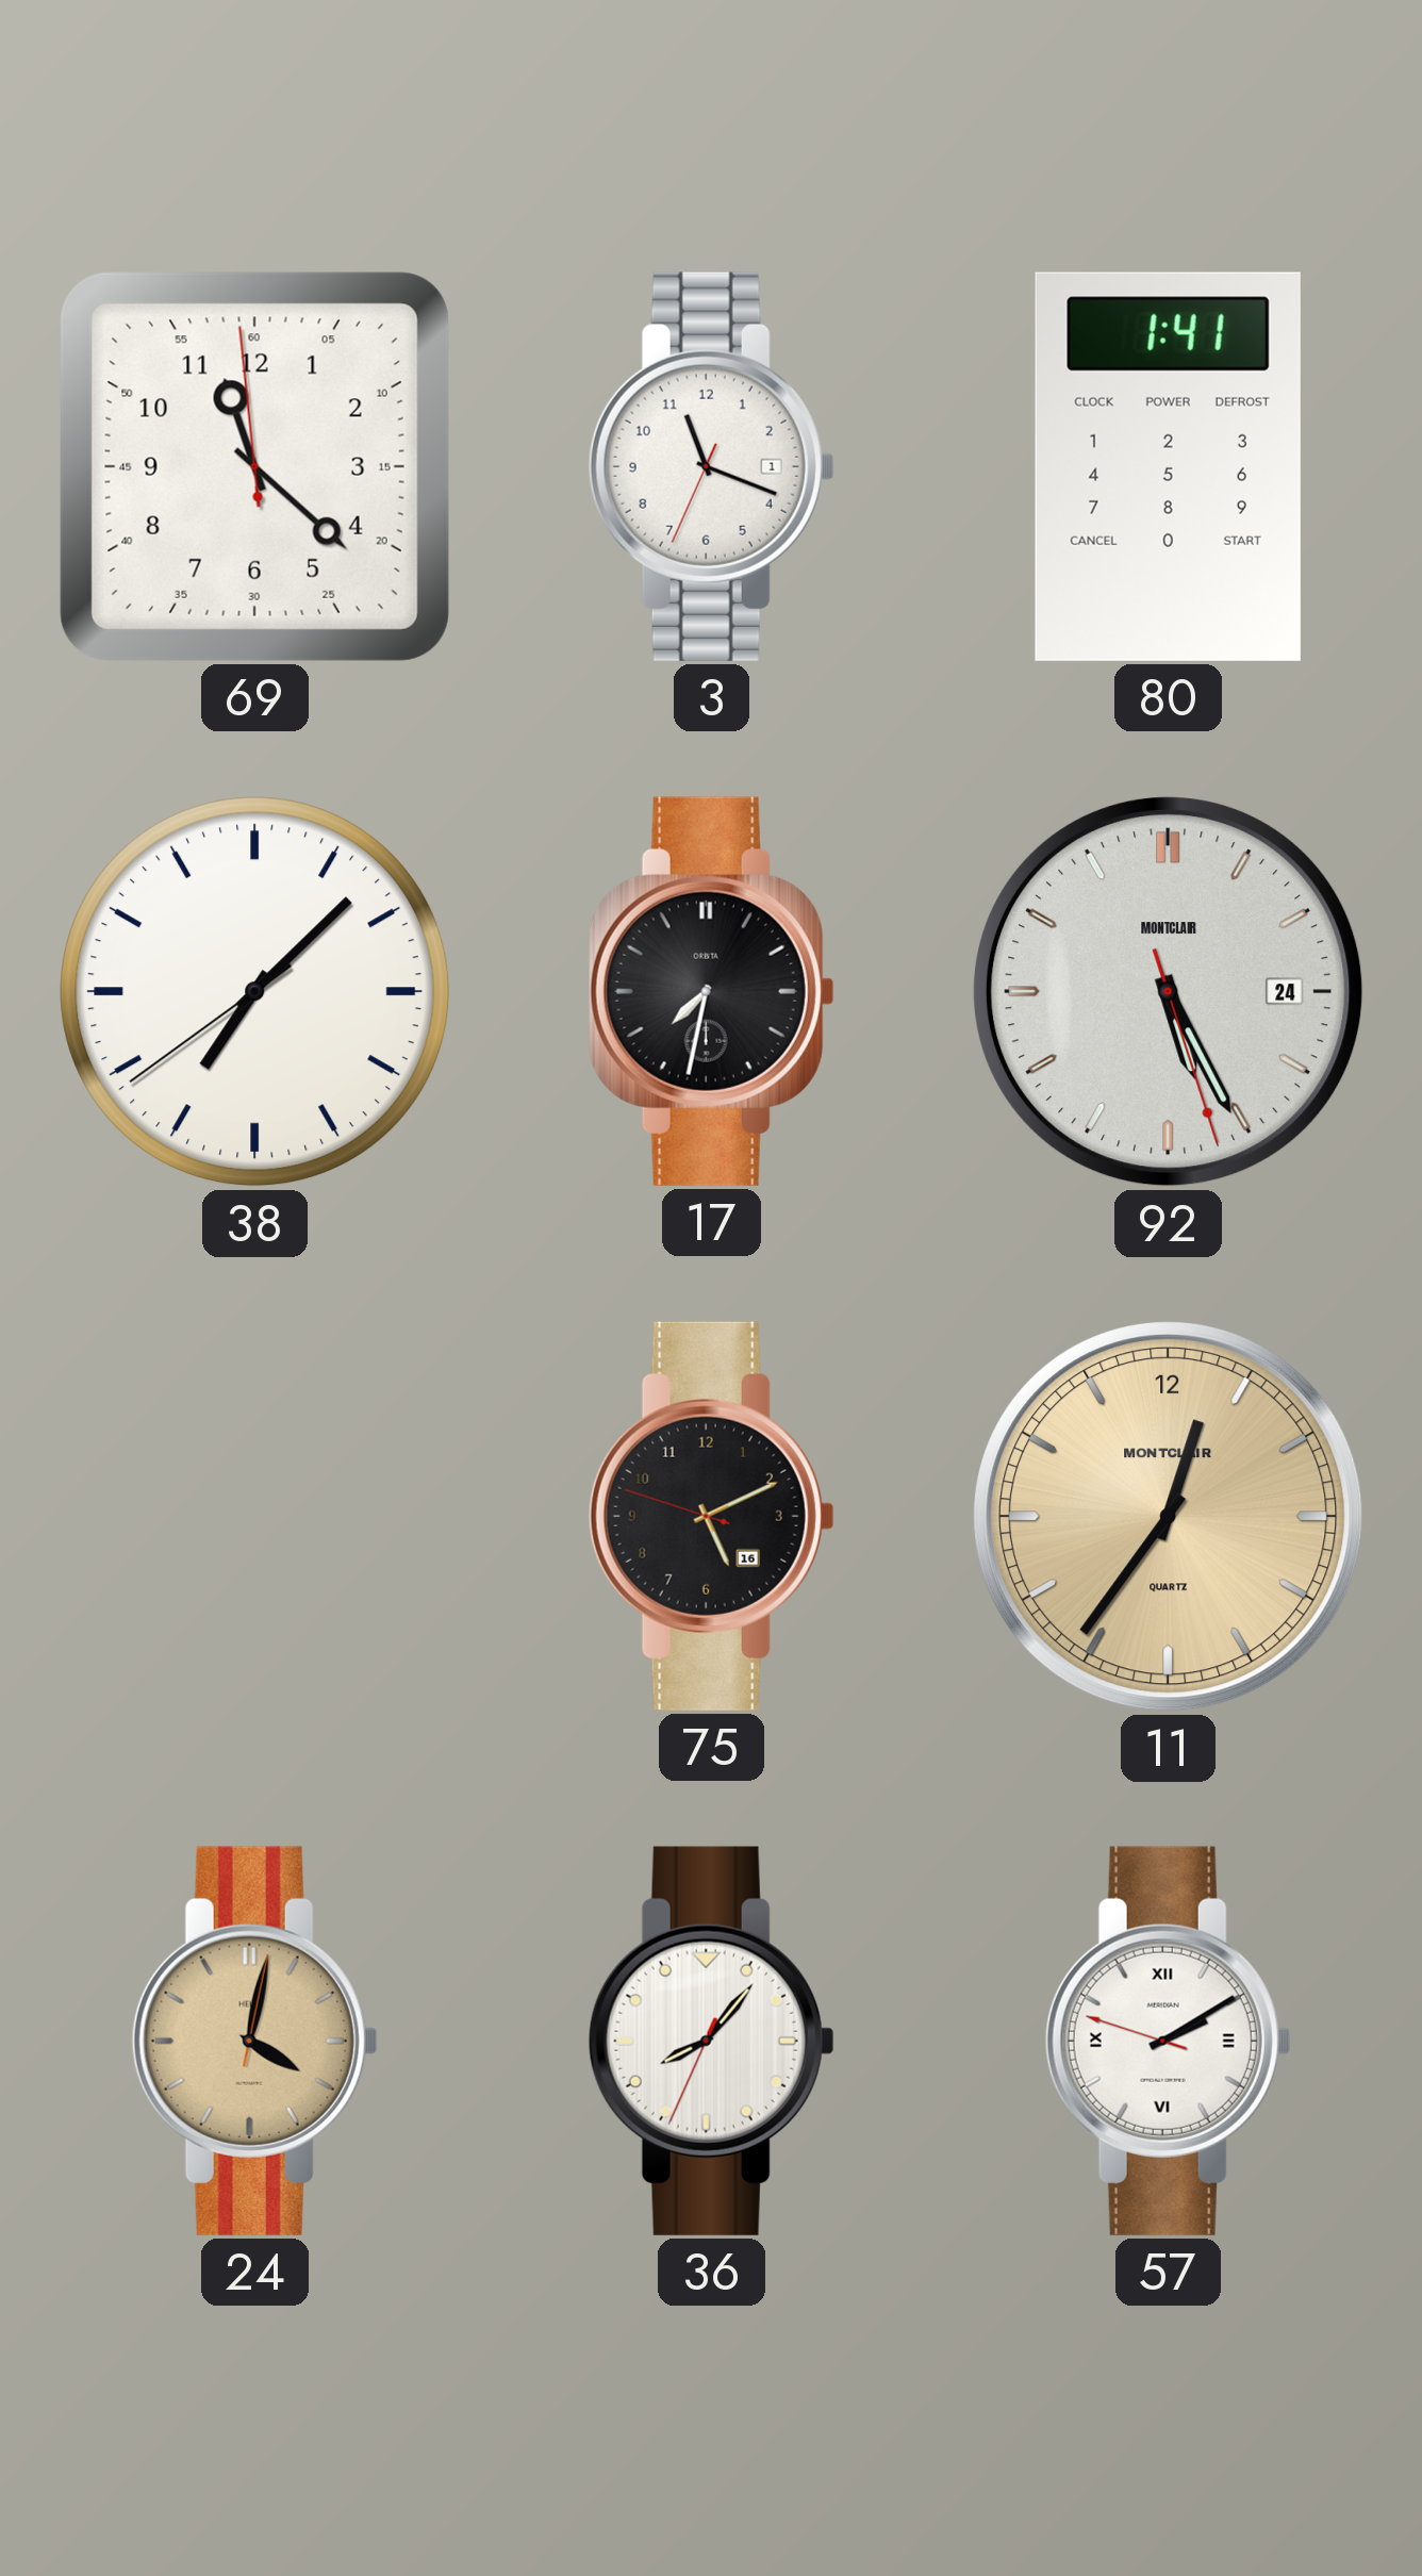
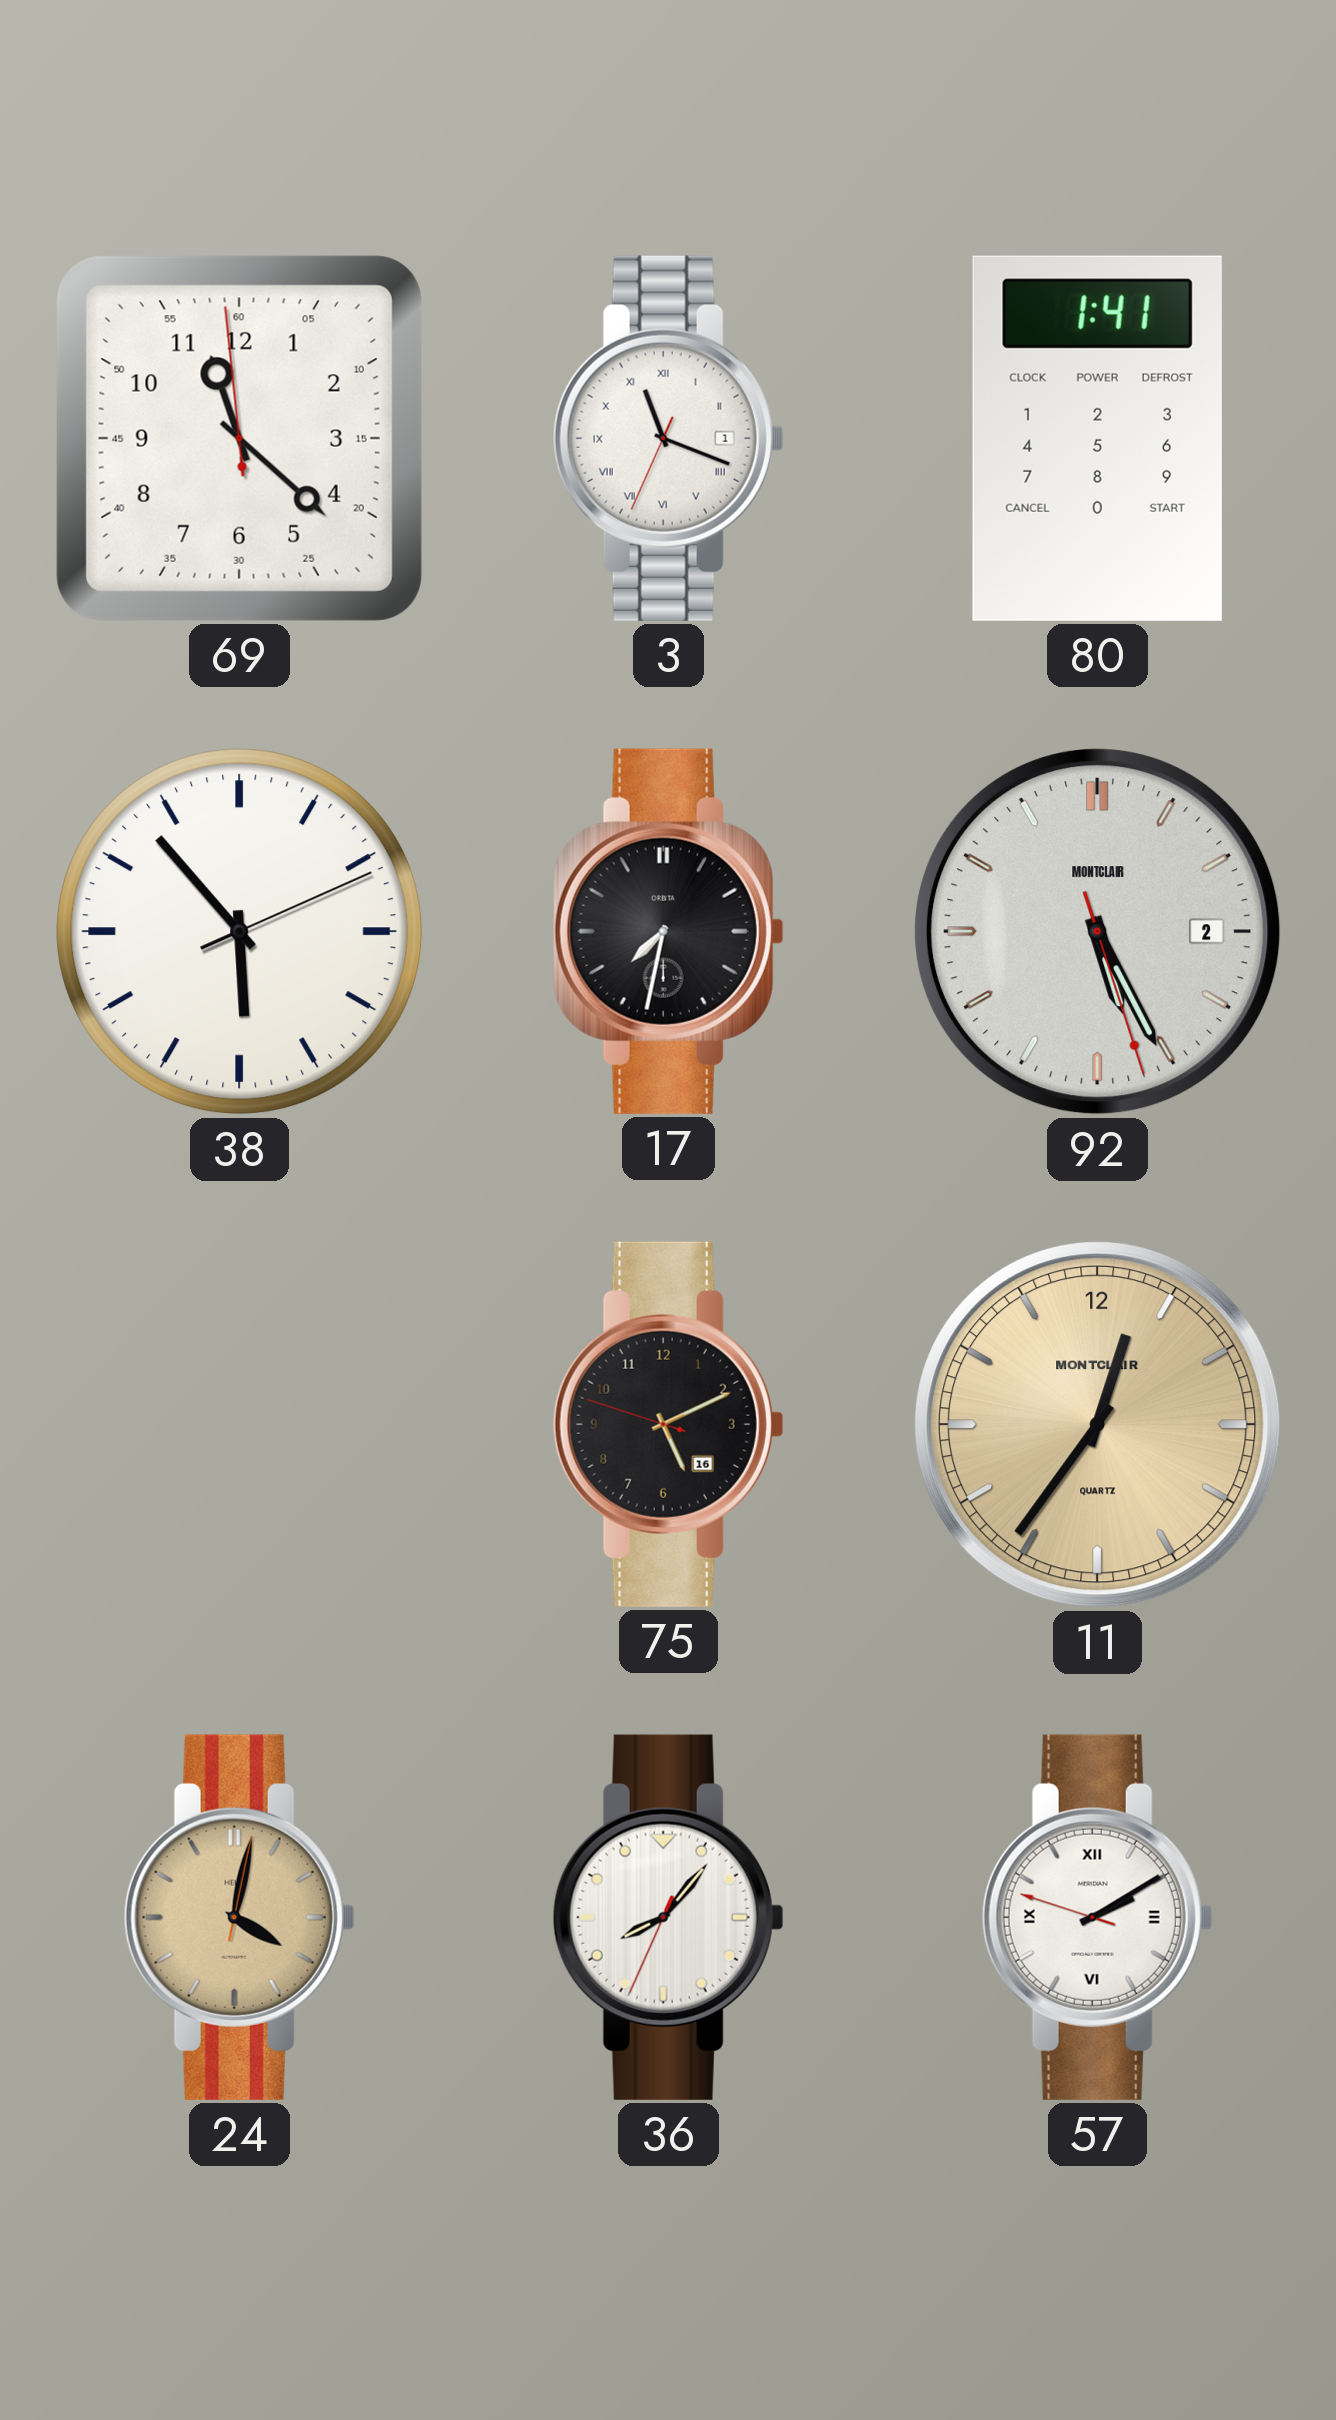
3 numerals: Arabic -> Roman (668, 438)
38: 7:07 -> 5:53 (240, 932)
92 date: 24 -> 2 (1098, 932)
